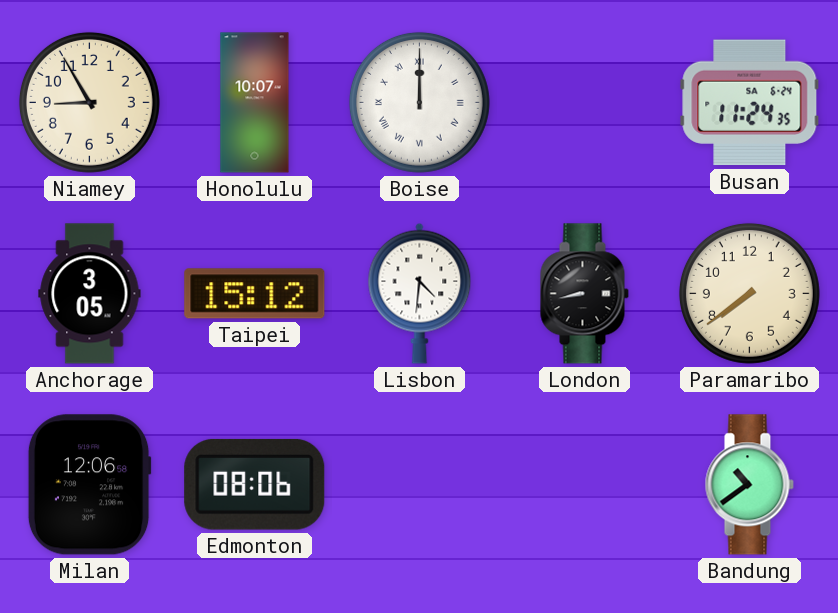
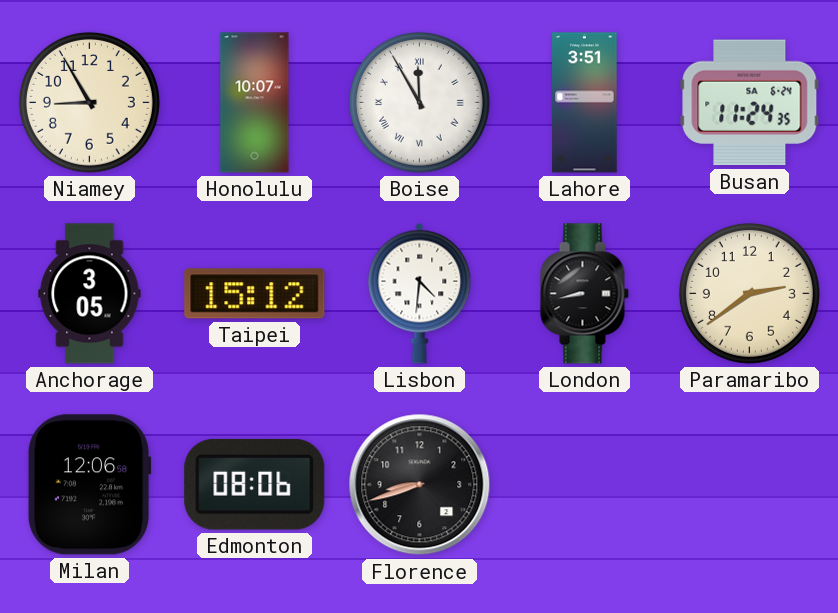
Boise: 12:00 -> 11:55 (419, 102)
Lahore: none -> 3:51 (585, 103)
Paramaribo: 7:39 -> 2:39 (749, 293)
Florence: none -> 8:42 (420, 485)
Bandung: 10:39 -> none (749, 485)
